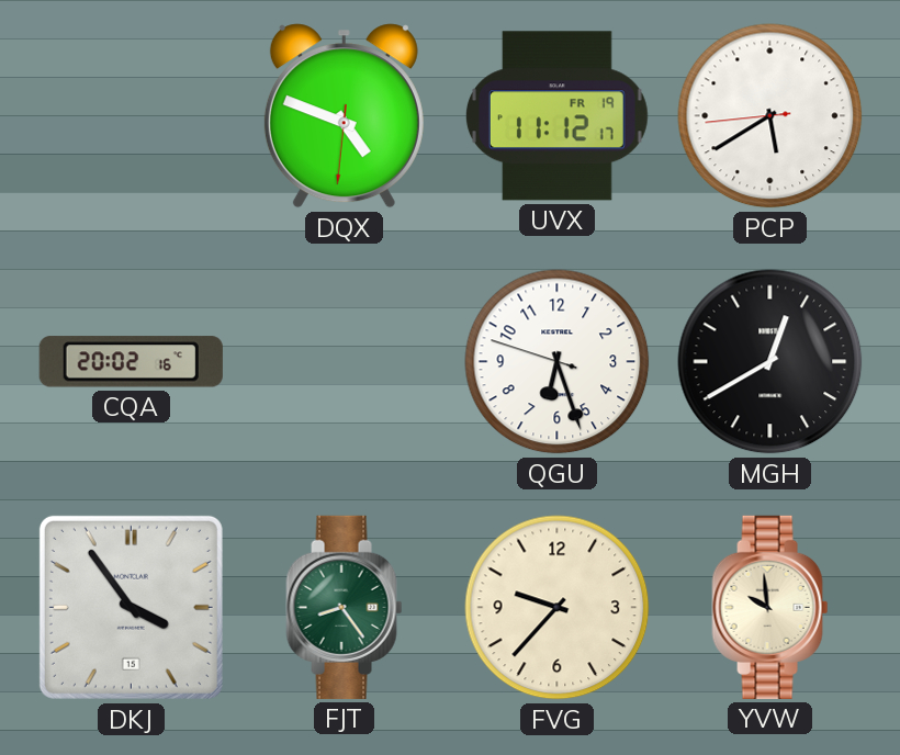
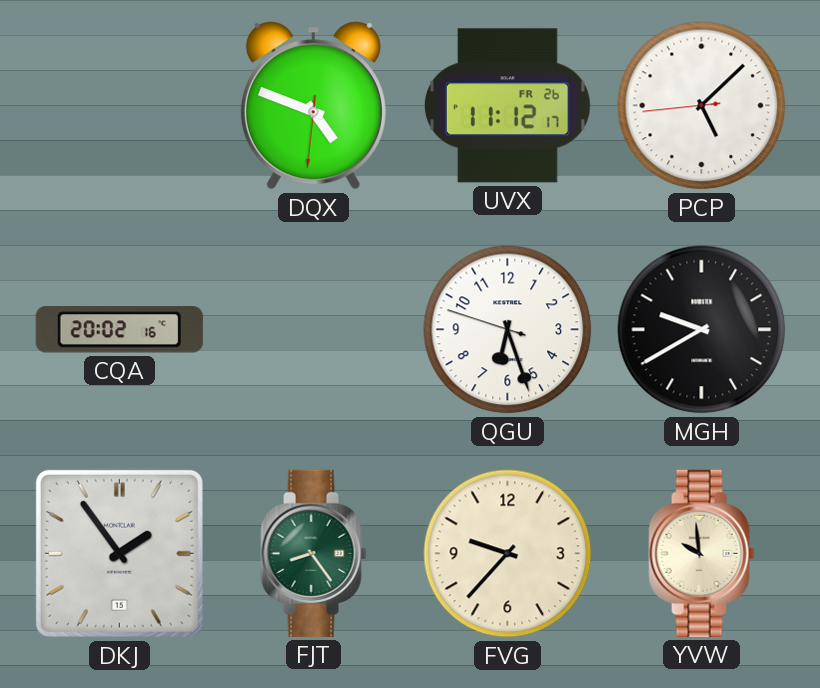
UVX date: FR 19 -> FR 26 (507, 106)
PCP: 5:39 -> 5:07 (702, 106)
MGH: 12:40 -> 9:40 (702, 330)
DKJ: 3:54 -> 1:54 (119, 553)
